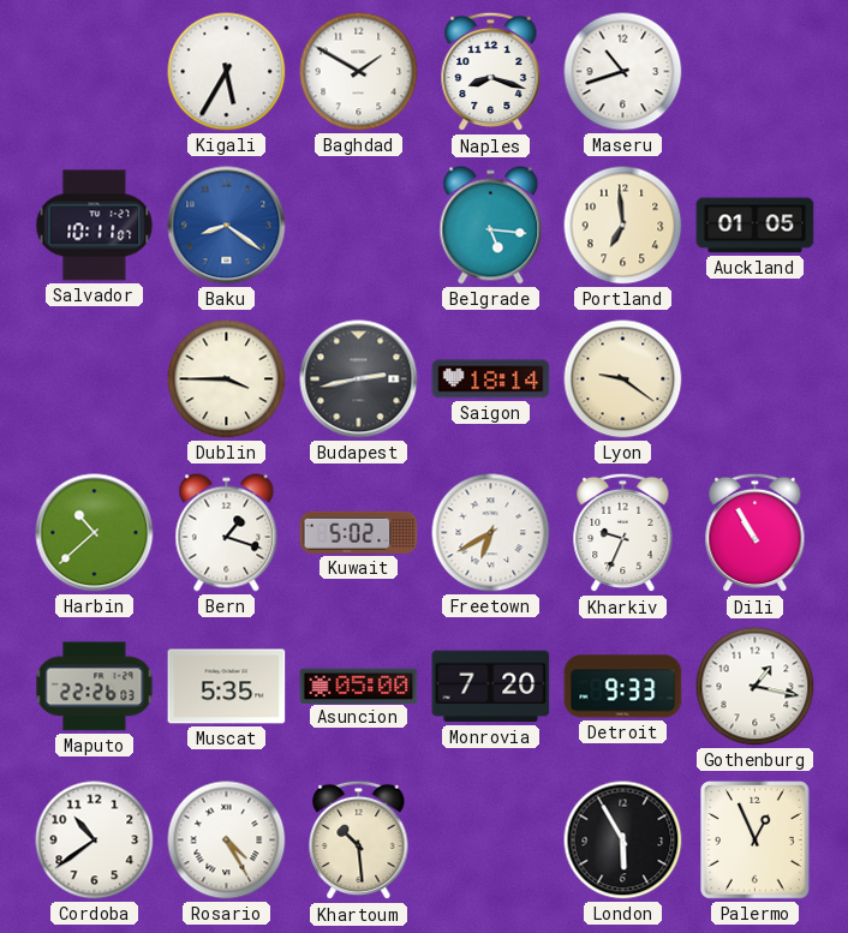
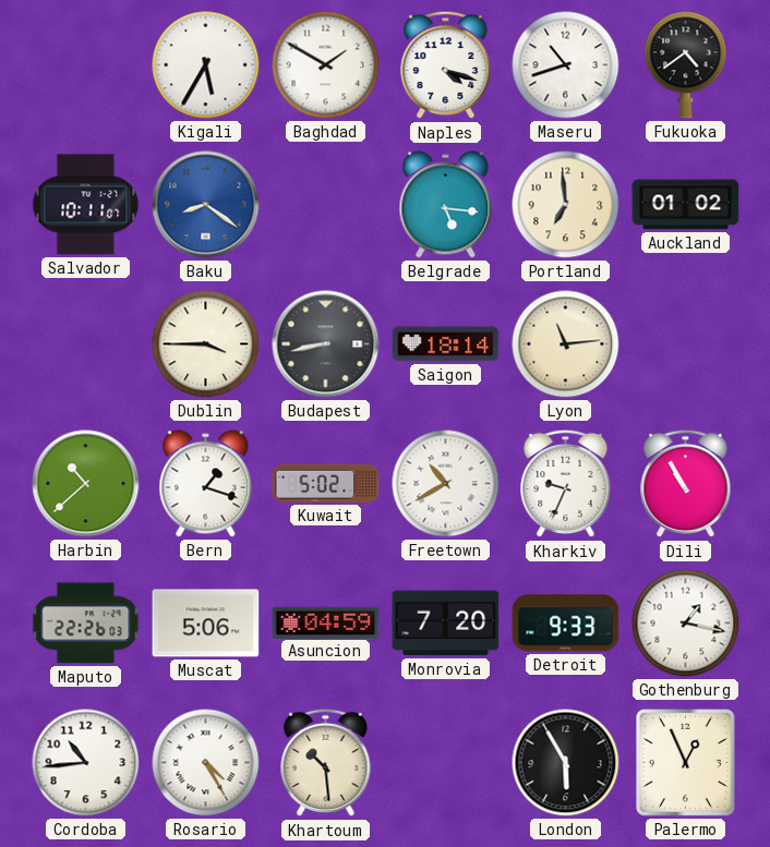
Naples: 8:18 -> 4:18 (446, 65)
Fukuoka: none -> 4:39 (686, 65)
Auckland: 01:05 -> 01:02 (686, 205)
Budapest: 2:43 -> 8:43 (326, 344)
Lyon: 9:21 -> 11:14 (566, 344)
Freetown: 6:40 -> 10:40 (446, 484)
Muscat: 5:35 -> 5:06 (206, 624)
Asuncion: 05:00 -> 04:59 (326, 622)
Cordoba: 10:39 -> 10:44 (86, 763)
